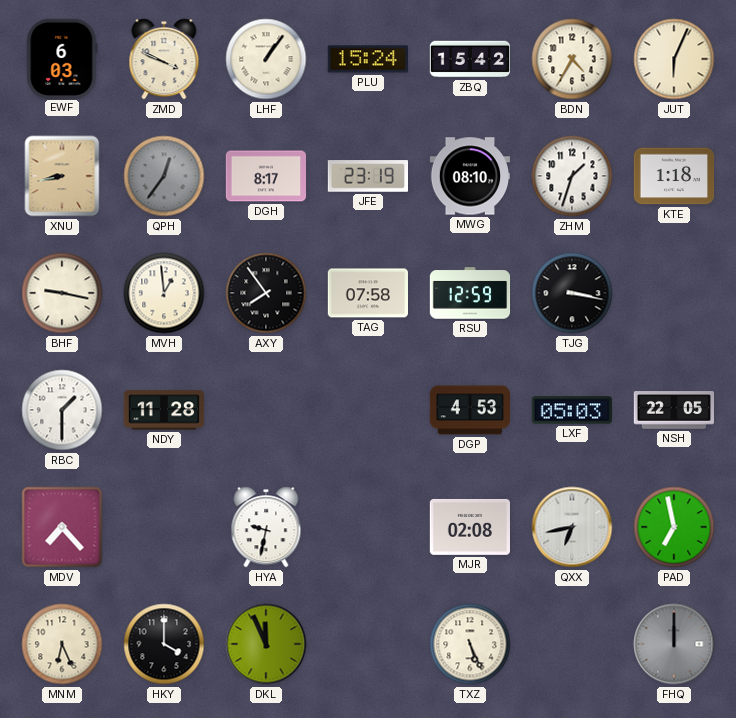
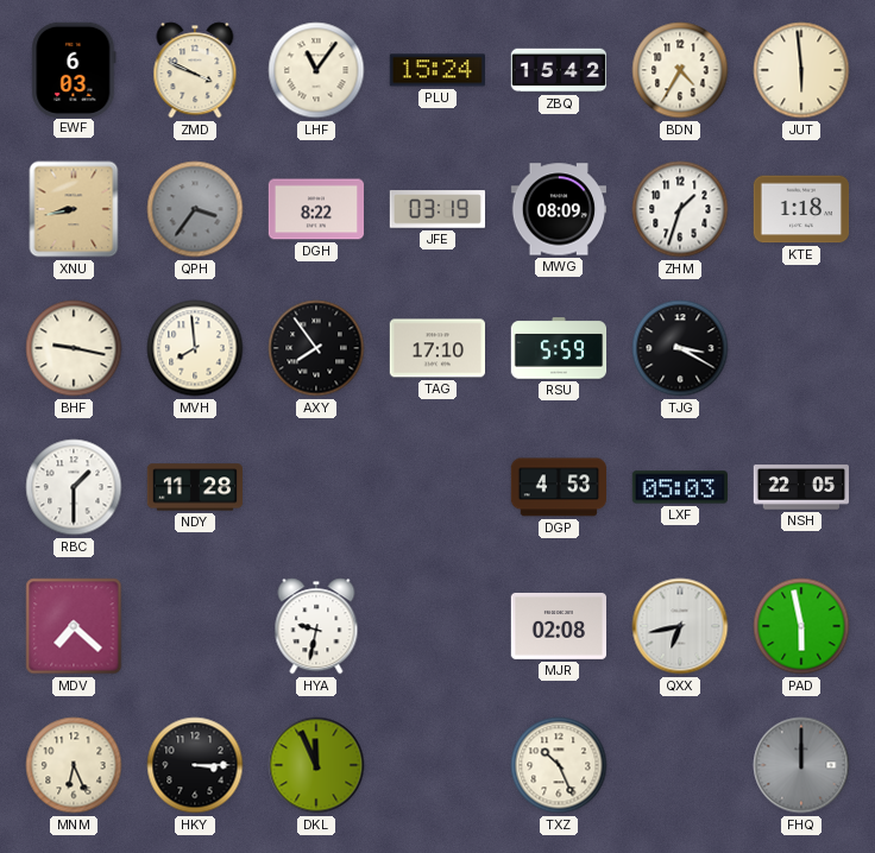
LHF: 1:06 -> 11:06 (316, 70)
JUT: 6:04 -> 5:59 (801, 70)
QPH: 12:36 -> 3:36 (195, 209)
DGH: 8:17 -> 8:22 (316, 209)
JFE: 23:19 -> 03:19 (436, 209)
MWG: 08:10 -> 08:09 (559, 209)
MVH: 12:59 -> 7:59 (195, 348)
TAG: 07:58 -> 17:10 (436, 348)
RSU: 12:59 -> 5:59 (559, 348)
TJG: 3:17 -> 3:20 (680, 348)
MDV: 7:23 -> 7:22 (74, 626)
PAD: 6:58 -> 5:58 (801, 626)
HKY: 4:00 -> 3:15 (195, 765)
TXZ: 5:26 -> 10:26 (559, 765)
